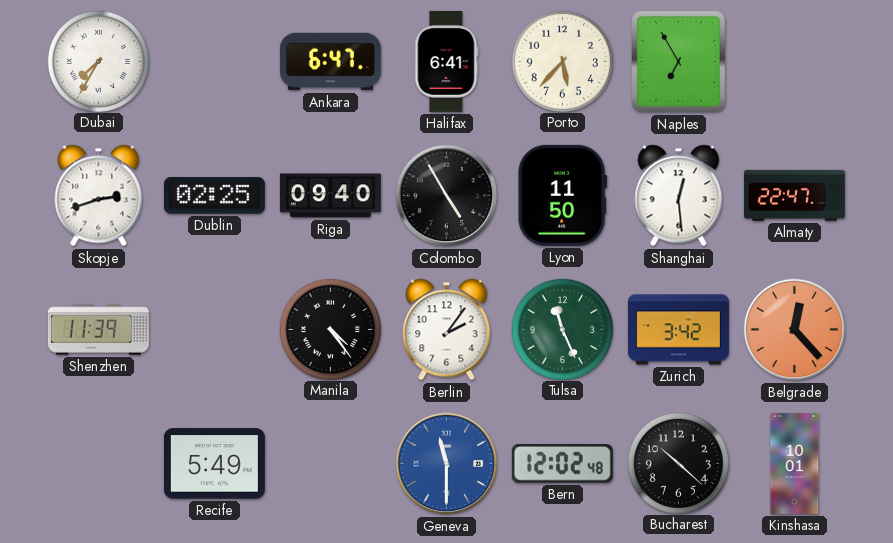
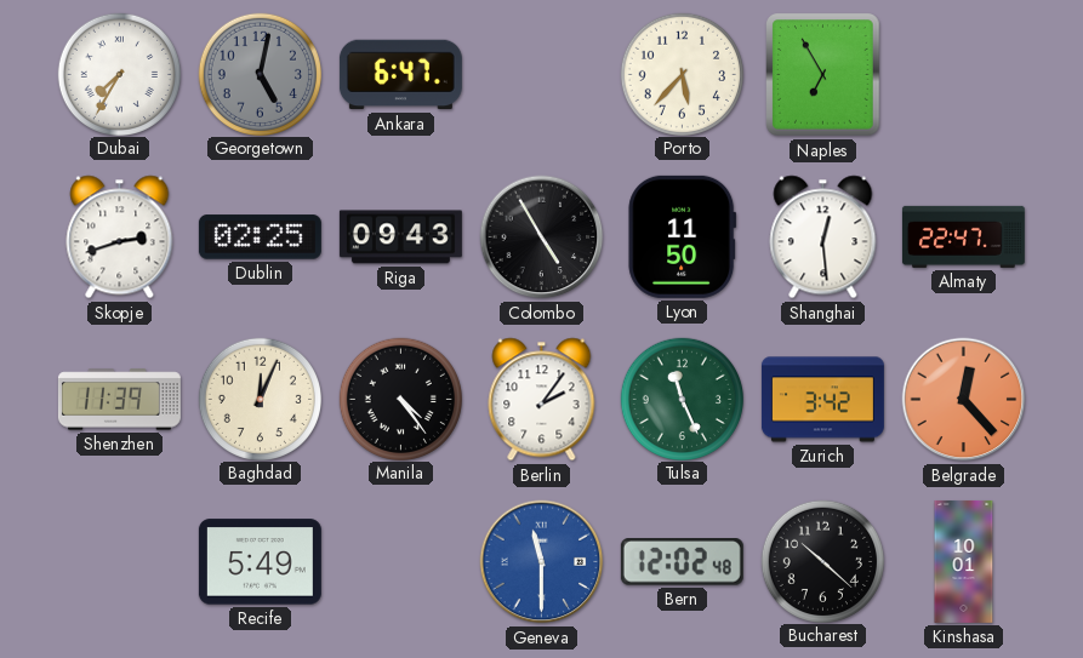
Georgetown: none -> 5:02 (260, 74)
Halifax: 6:41 -> none (447, 61)
Riga: 09:40 -> 09:43 (400, 238)
Baghdad: none -> 12:04 (260, 399)
